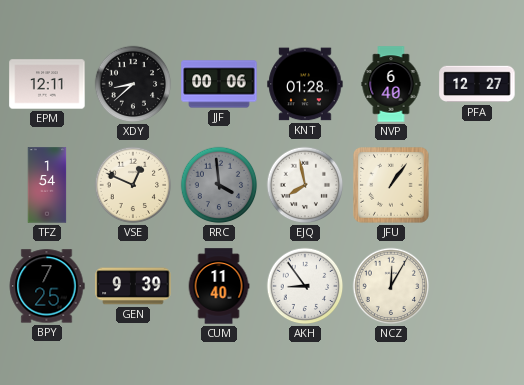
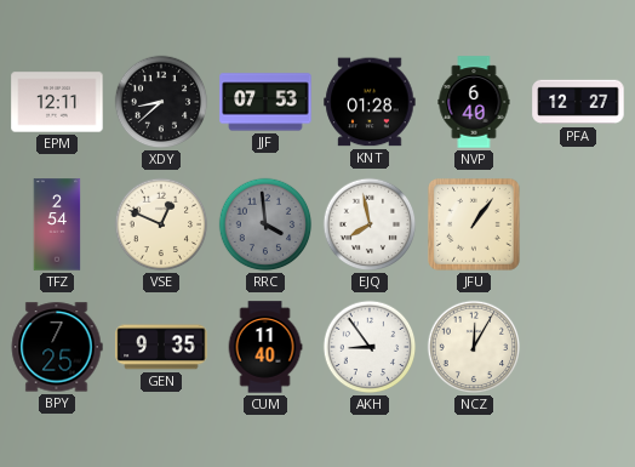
JJF: 00:06 -> 07:53 (265, 102)
TFZ: 1:54 -> 2:54 (57, 224)
GEN: 9:39 -> 9:35 (161, 347)
